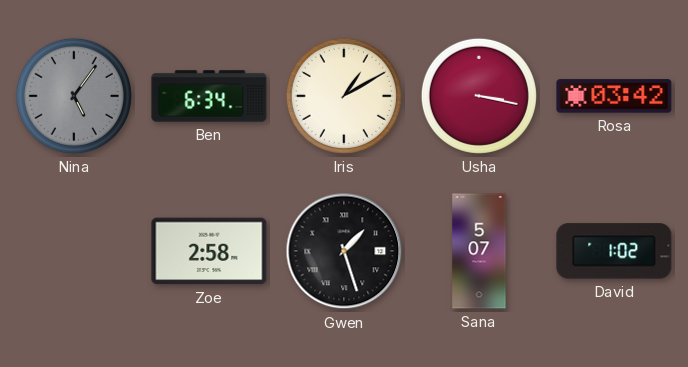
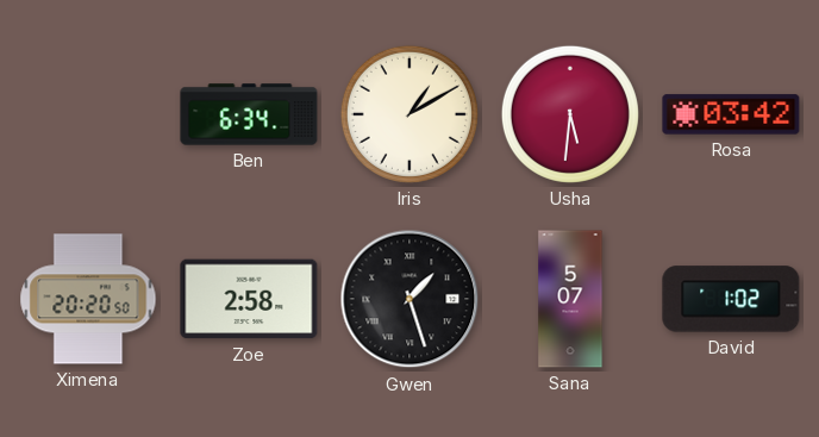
Nina: 5:06 -> none (74, 96)
Usha: 3:17 -> 5:31 (570, 114)
Ximena: none -> 20:20 (88, 299)
